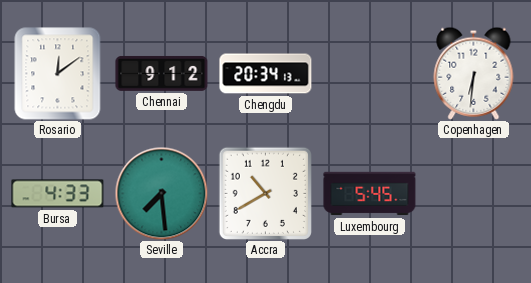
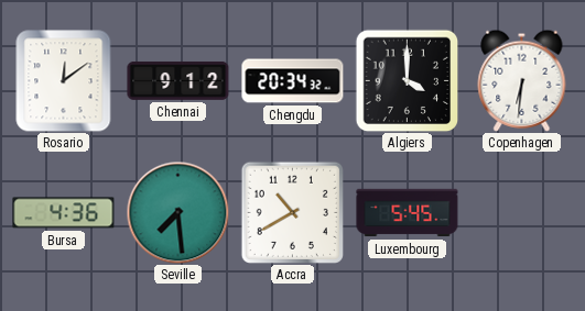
Chengdu: 20:34:13 -> 20:34:32 (293, 81)
Algiers: none -> 4:00 (407, 80)
Bursa: 4:33 -> 4:36 (64, 213)
